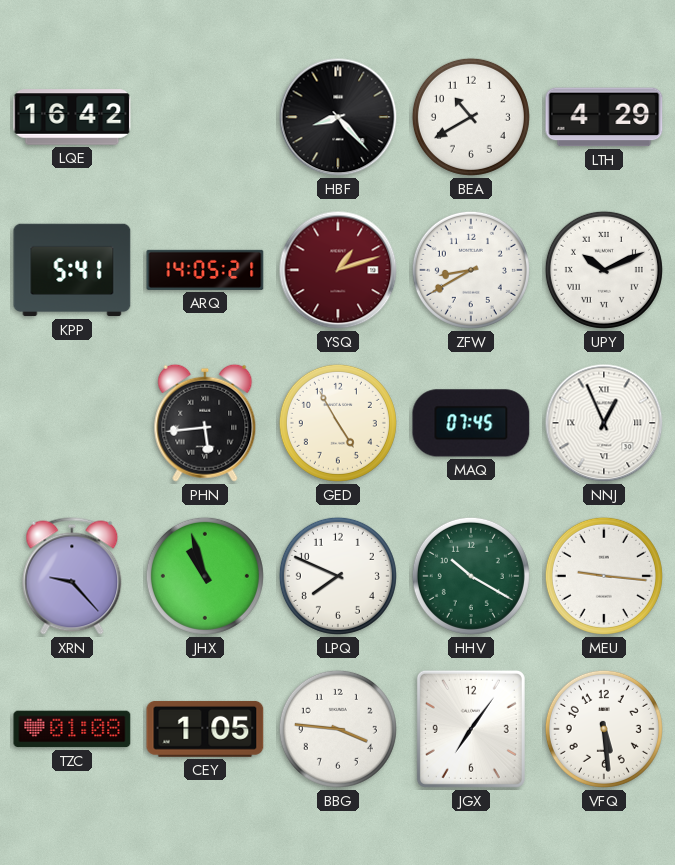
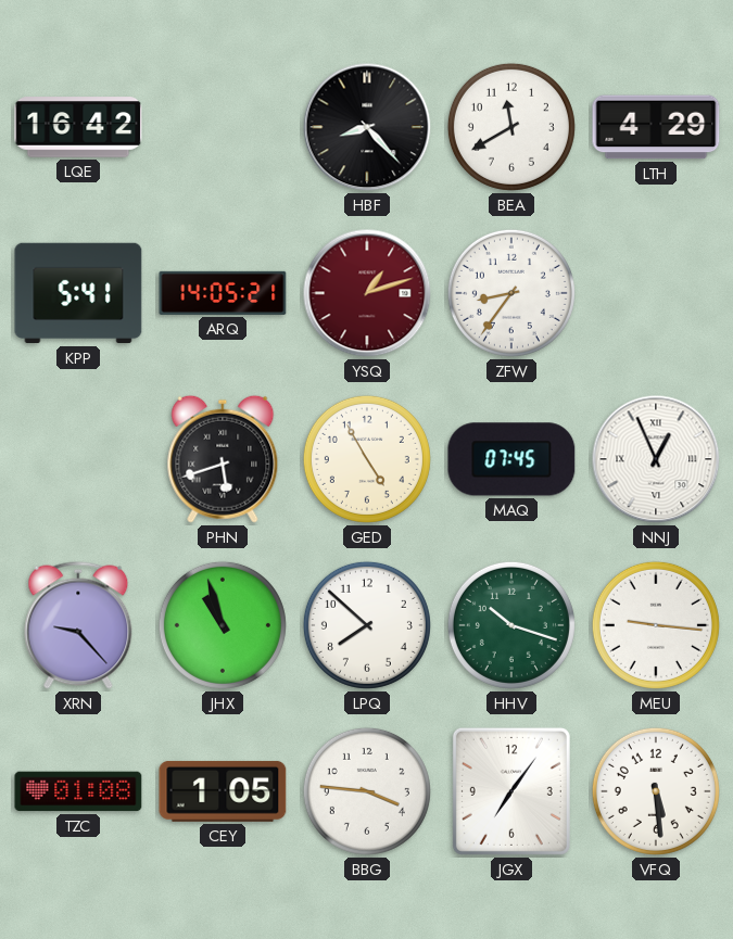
BEA: 10:40 -> 11:40 (511, 127)
ZFW: 8:40 -> 8:36 (511, 293)
UPY: 10:11 -> none (604, 270)
PHN: 5:44 -> 5:42 (223, 459)
LPQ: 7:49 -> 7:52 (367, 625)
HHV: 10:20 -> 10:18 (511, 625)
